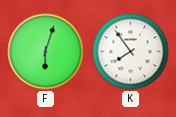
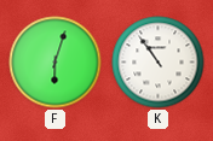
K: 7:54 -> 10:54 (159, 63)
